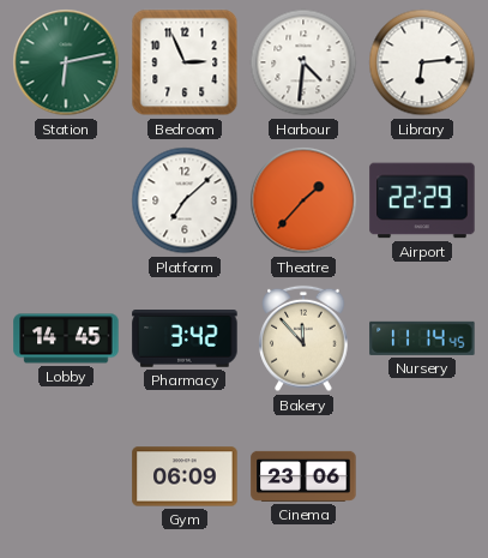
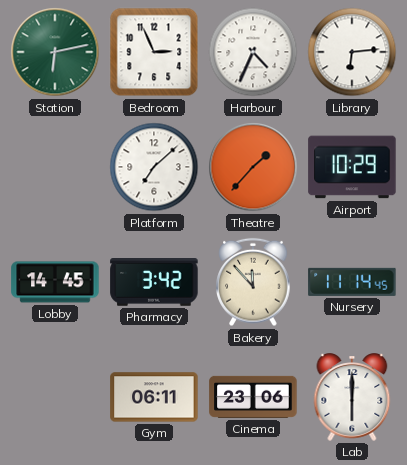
Harbour: 4:31 -> 4:34 (253, 52)
Airport: 22:29 -> 10:29 (352, 167)
Gym: 06:09 -> 06:11 (154, 397)
Lab: none -> 6:00 (352, 397)
